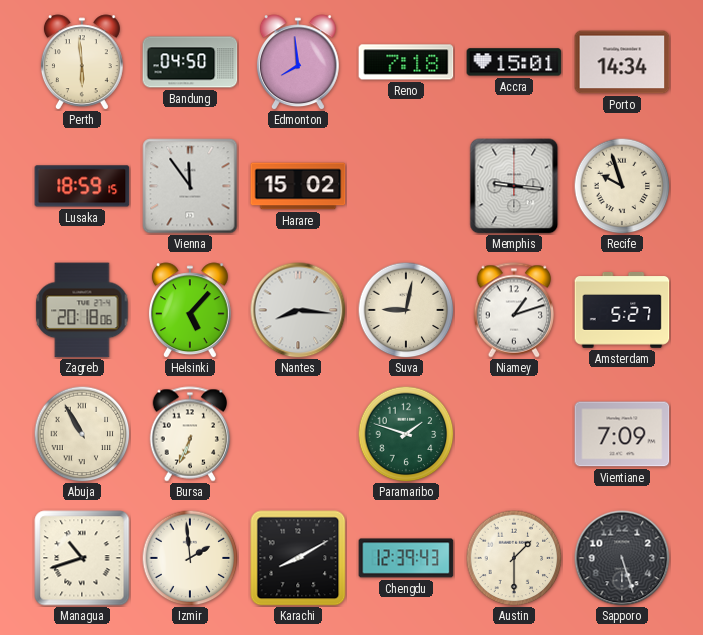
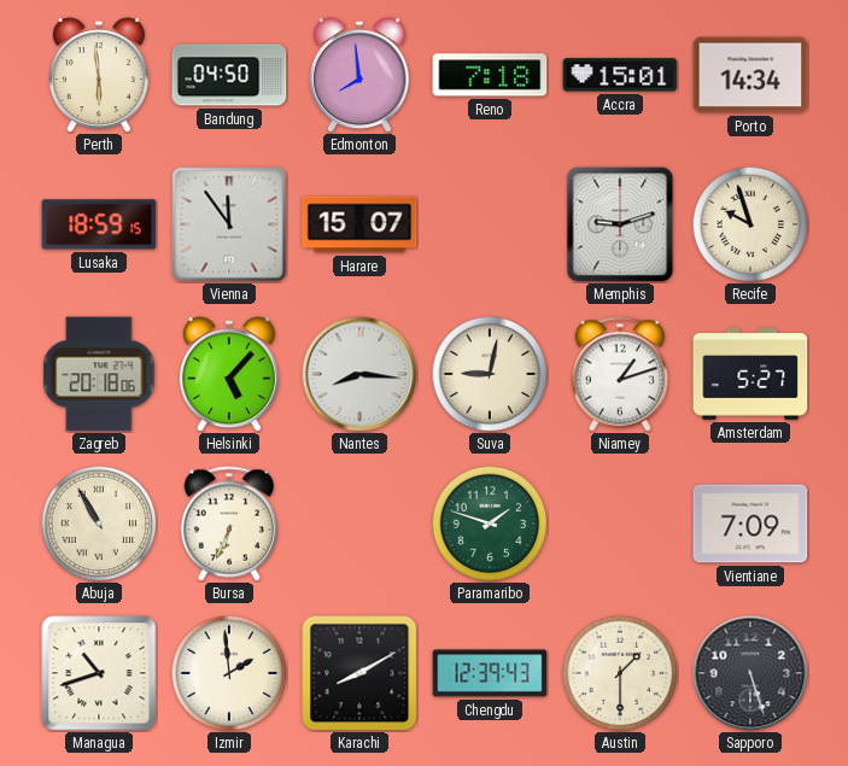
Harare: 15:02 -> 15:07 (359, 224)
Memphis: 9:16 -> 9:12 (620, 224)
